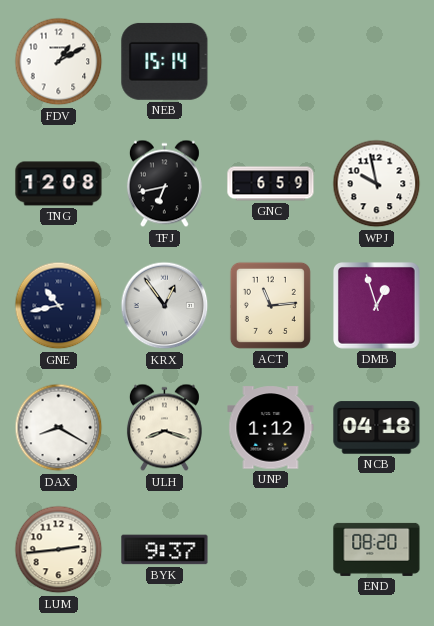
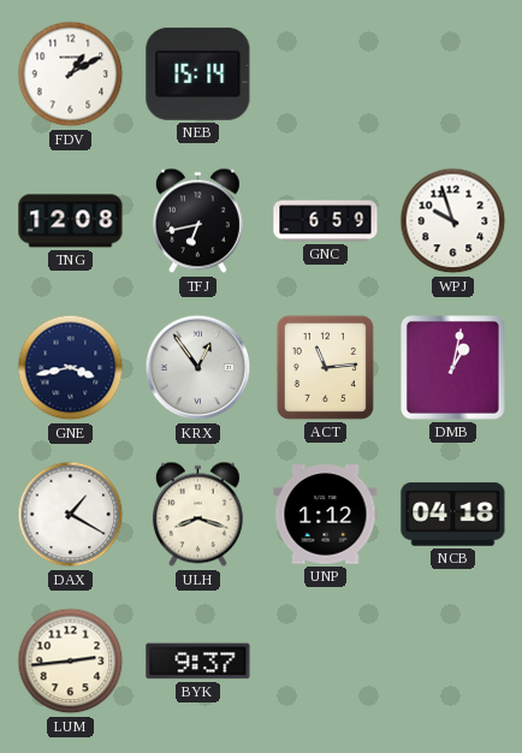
WPJ: 9:58 -> 9:57 (453, 221)
GNE: 10:43 -> 3:43 (71, 368)
DMB: 12:57 -> 1:02 (453, 368)
DAX: 8:20 -> 1:20 (71, 515)
END: 08:20 -> none (377, 549)
